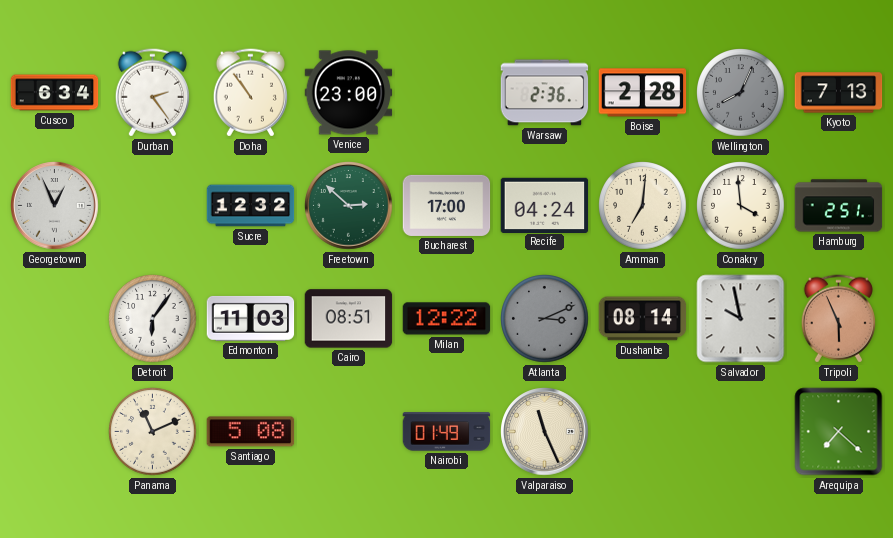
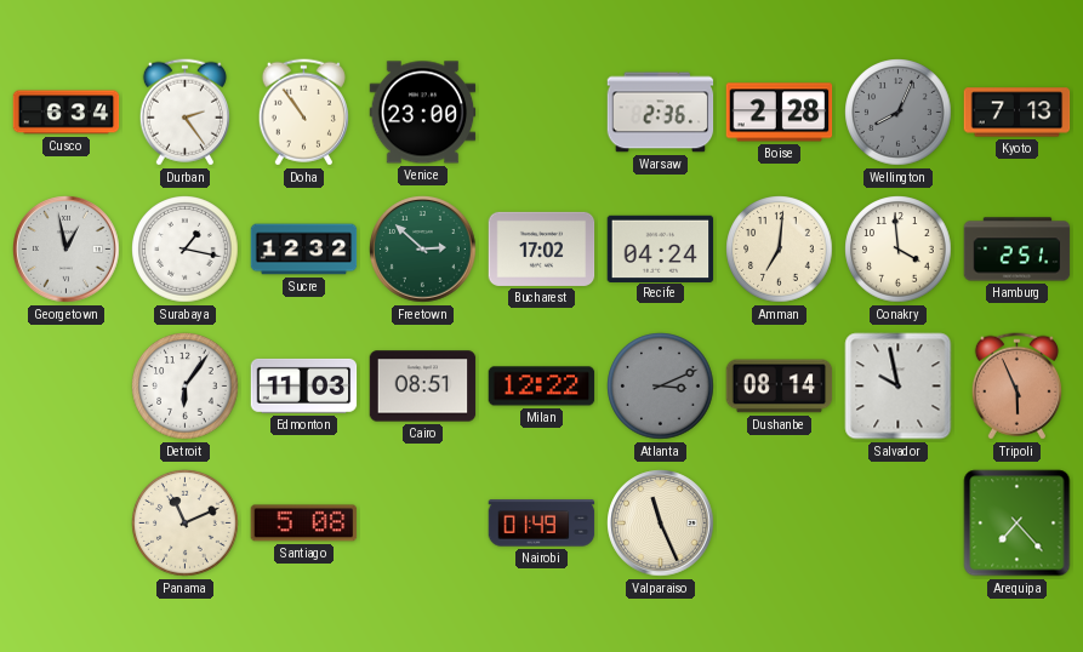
Georgetown: 12:56 -> 12:58 (67, 250)
Surabaya: none -> 1:17 (186, 250)
Bucharest: 17:00 -> 17:02 (542, 248)
Arequipa: 7:22 -> 7:23 (1018, 524)
